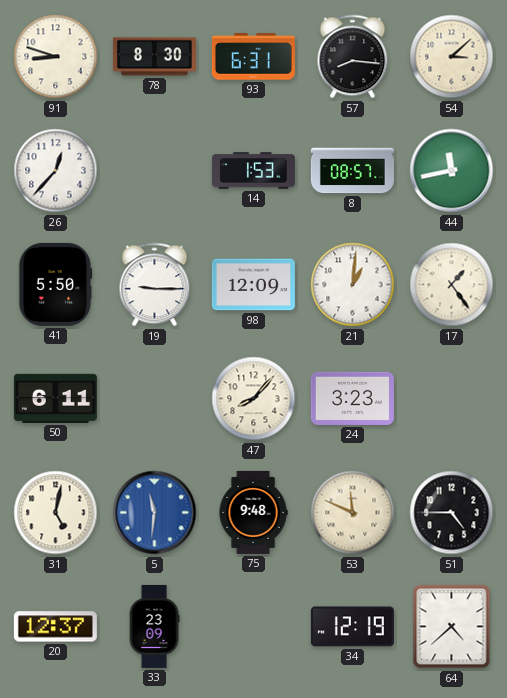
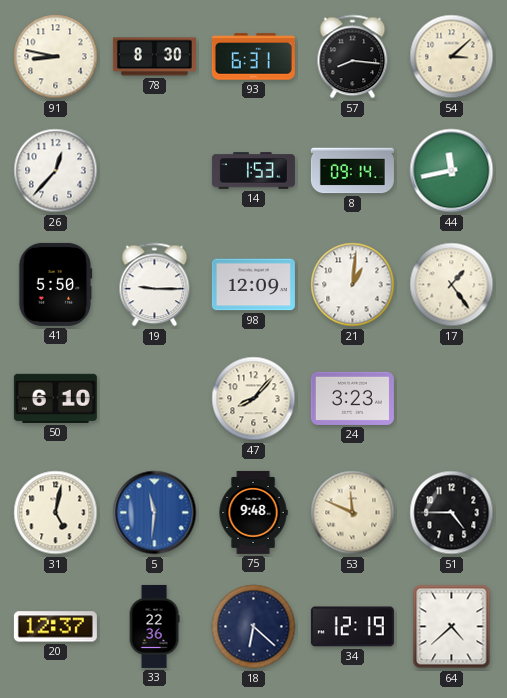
91: 8:48 -> 8:47 (56, 57)
8: 08:57 -> 09:14 (352, 171)
50: 6:11 -> 6:10 (55, 398)
33: 23:09 -> 22:36 (154, 626)
18: none -> 6:22 (254, 627)
